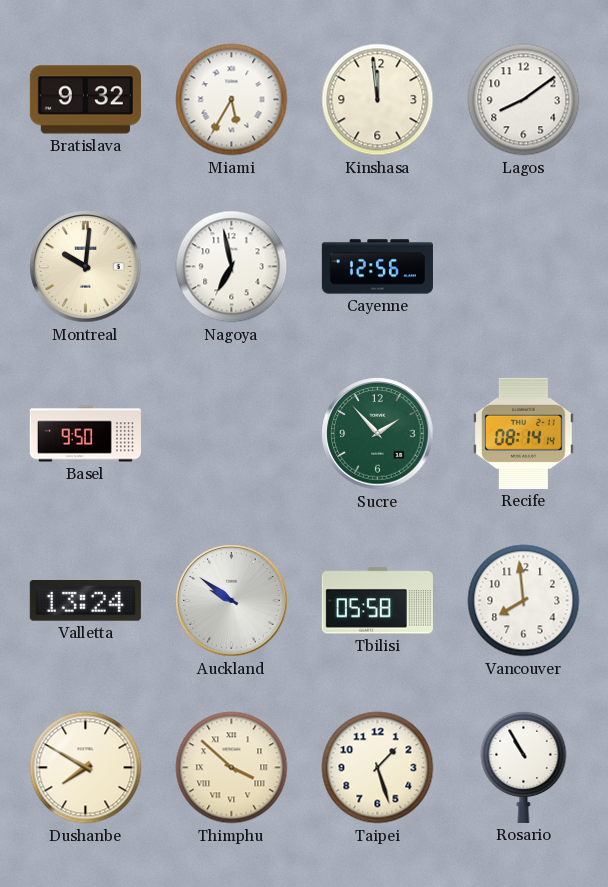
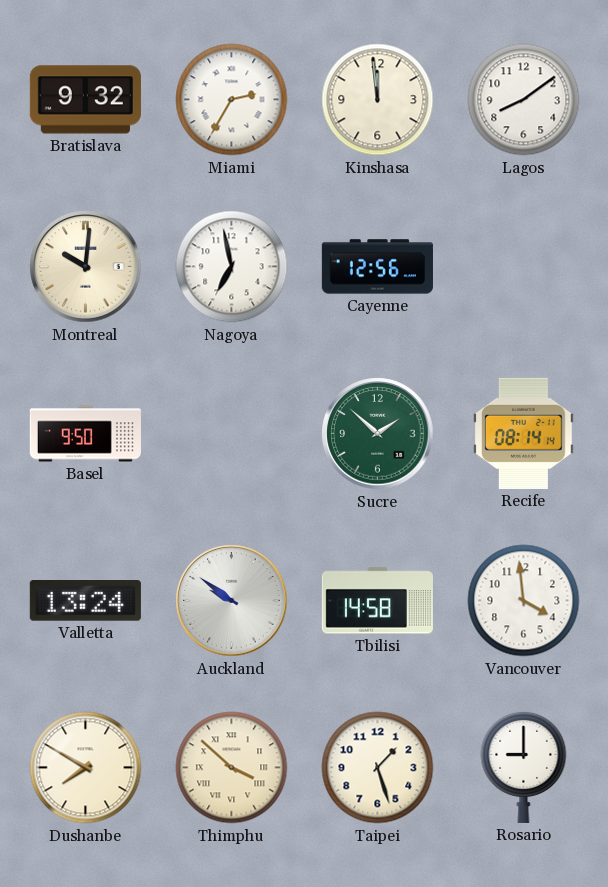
Miami: 5:35 -> 2:35 (232, 100)
Sucre: 1:53 -> 1:52 (378, 434)
Tbilisi: 05:58 -> 14:58 (377, 601)
Vancouver: 7:59 -> 3:59 (524, 601)
Rosario: 10:55 -> 9:00 (524, 767)
